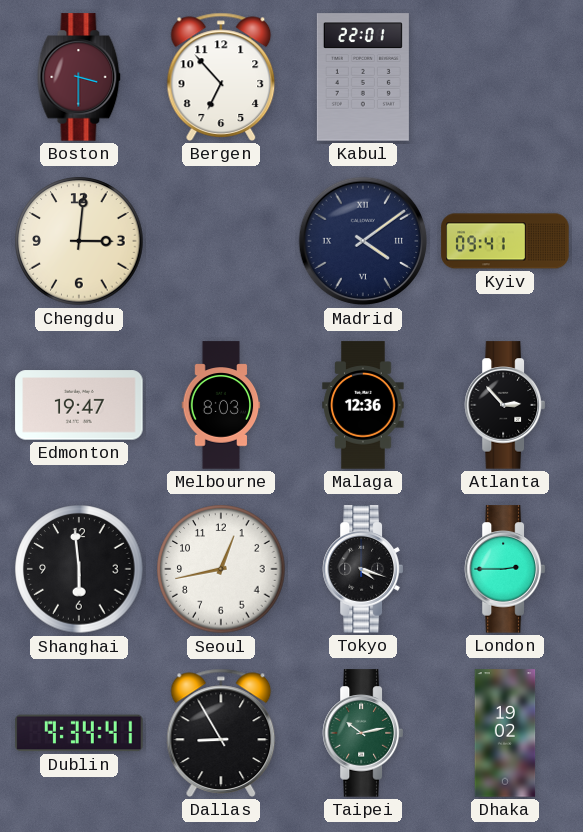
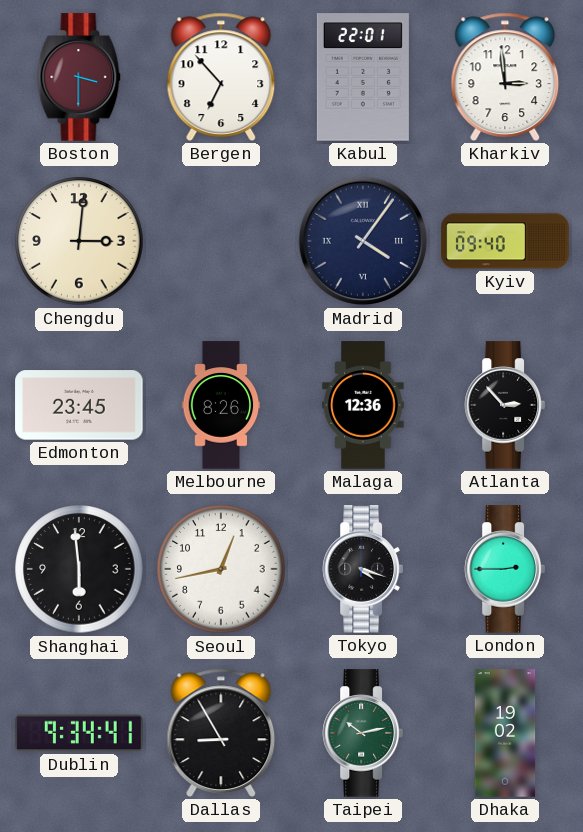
Kharkiv: none -> 2:59 (505, 77)
Madrid: 4:09 -> 4:06 (363, 241)
Kyiv: 09:41 -> 09:40 (505, 241)
Edmonton: 19:47 -> 23:45 (79, 405)
Melbourne: 8:03 -> 8:26 (221, 405)
